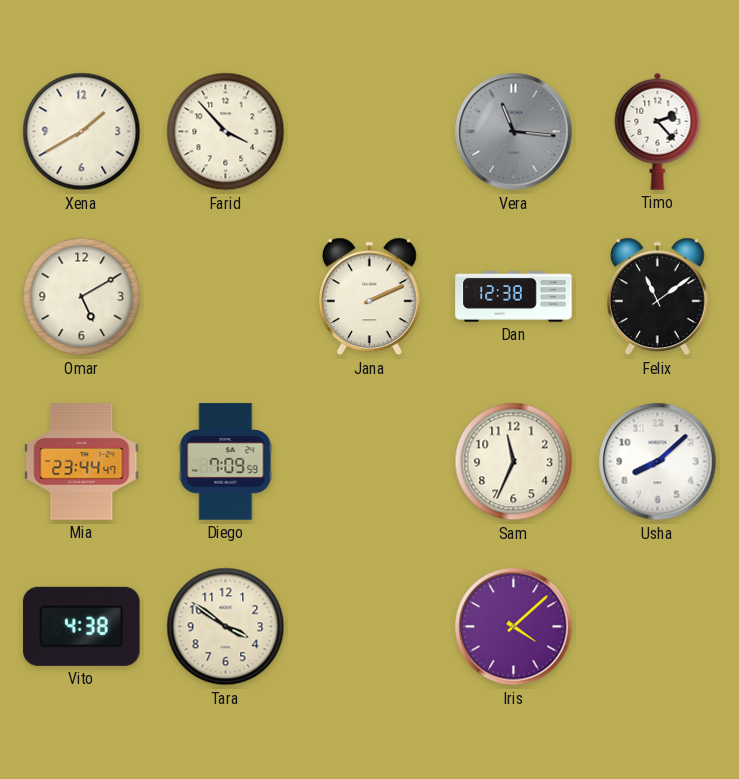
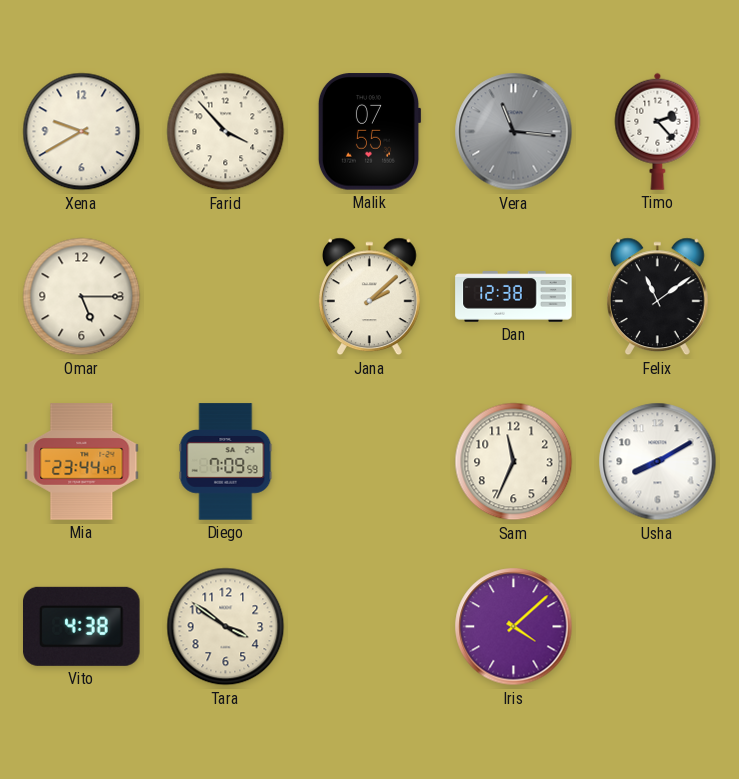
Xena: 1:40 -> 9:40 (82, 132)
Malik: none -> 07:55 (369, 132)
Omar: 5:10 -> 5:15 (82, 297)
Jana: 2:11 -> 2:08 (369, 297)
Usha: 8:08 -> 8:10 (658, 462)
